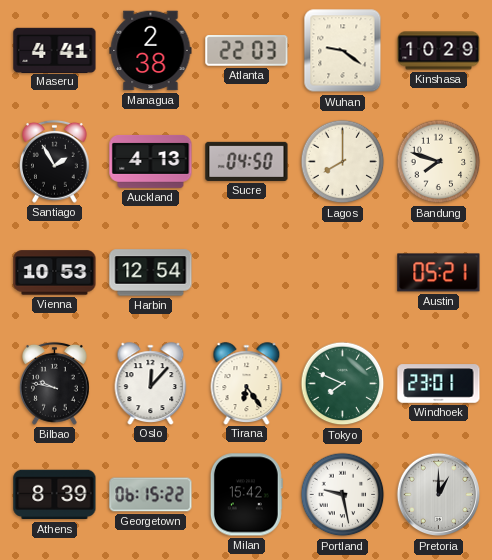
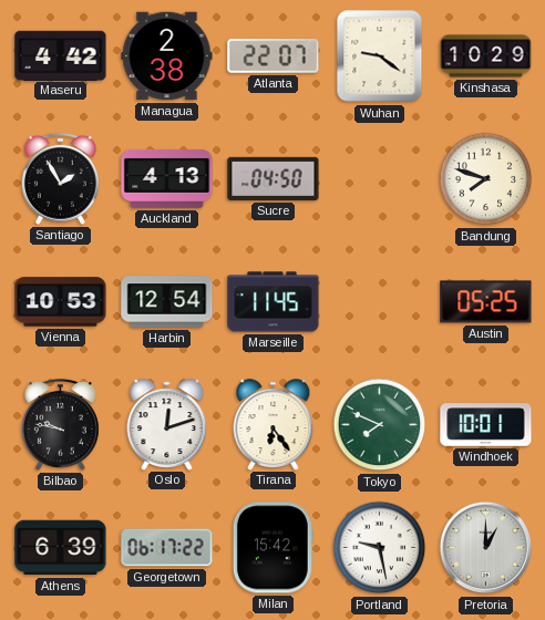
Maseru: 4:41 -> 4:42 (61, 55)
Atlanta: 22:03 -> 22:07 (274, 56)
Lagos: 8:00 -> none (343, 162)
Marseille: none -> 11:45 (274, 302)
Austin: 05:21 -> 05:25 (486, 302)
Oslo: 12:07 -> 12:12 (167, 424)
Windhoek: 23:01 -> 10:01 (486, 425)
Athens: 8:39 -> 6:39 (61, 548)
Georgetown: 06:15 -> 06:17 (167, 548)
